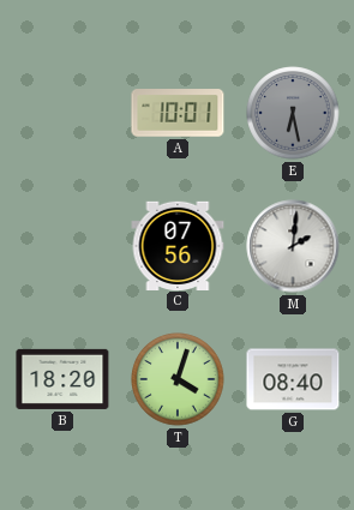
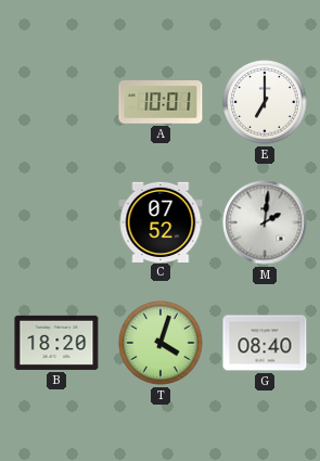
E: 6:28 -> 7:00 (265, 102)
E dial: grey -> white (265, 102)
C: 07:56 -> 07:52 (161, 221)
